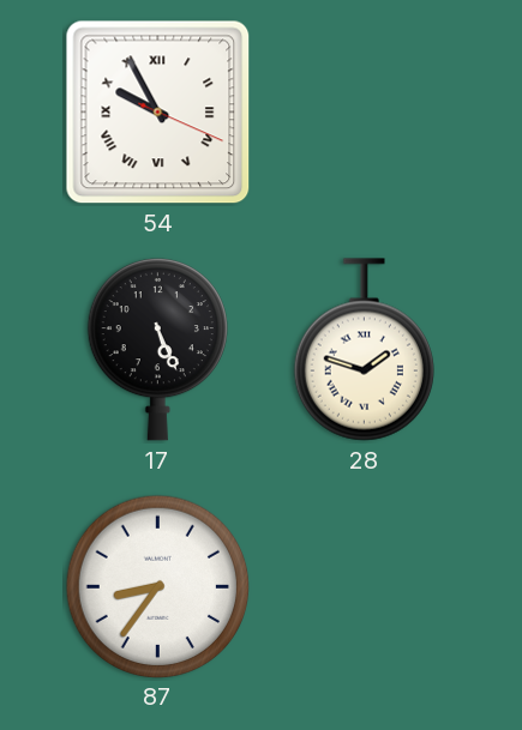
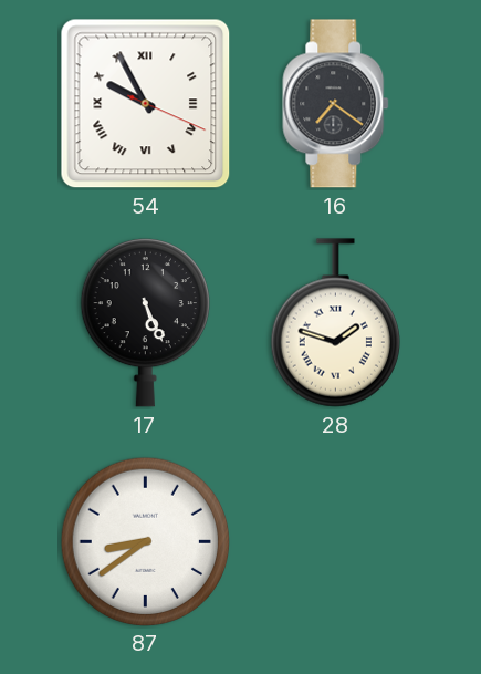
16: none -> 7:21 (336, 104)
87: 8:36 -> 8:39 (145, 541)
